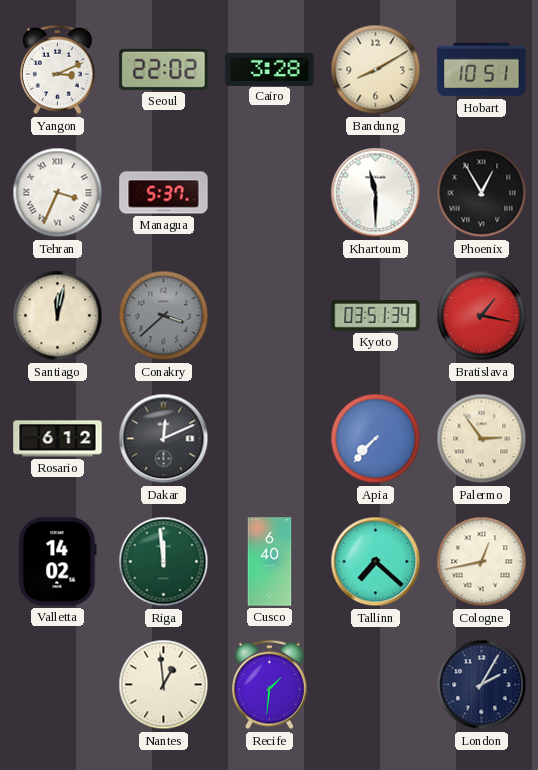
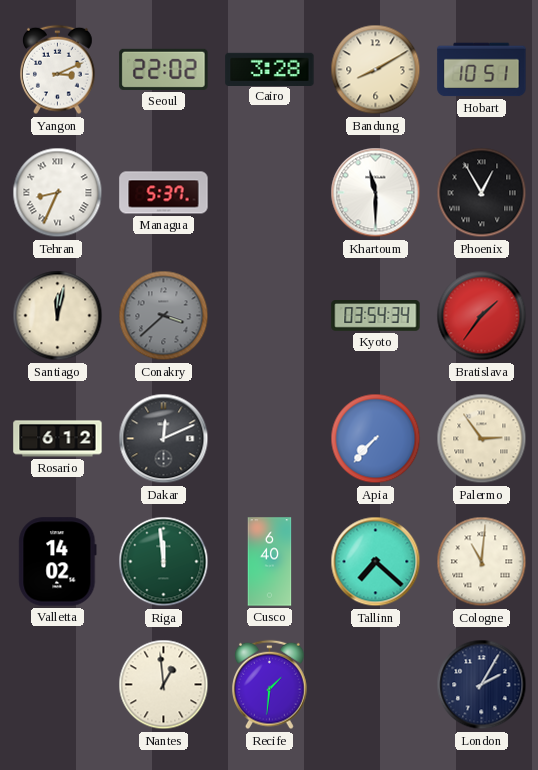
Tehran: 3:34 -> 8:34 (58, 193)
Kyoto: 03:51 -> 03:54 (376, 316)
Bratislava: 1:17 -> 1:36 (482, 316)
Cologne: 12:43 -> 11:01 (482, 562)
